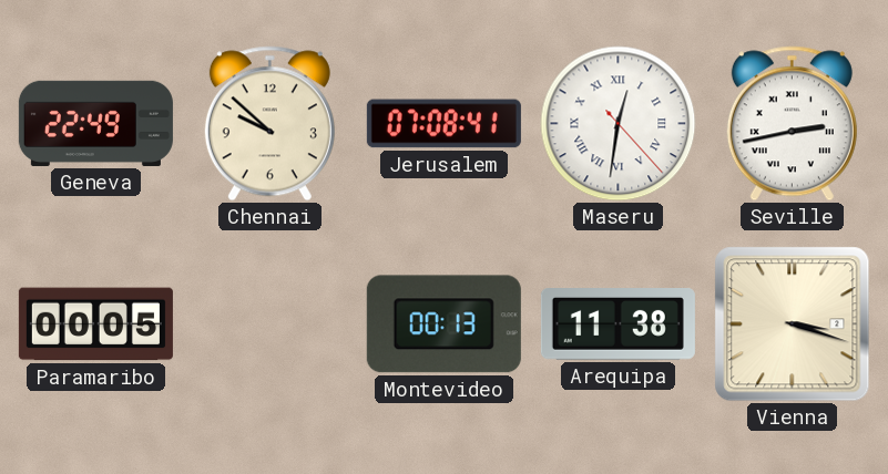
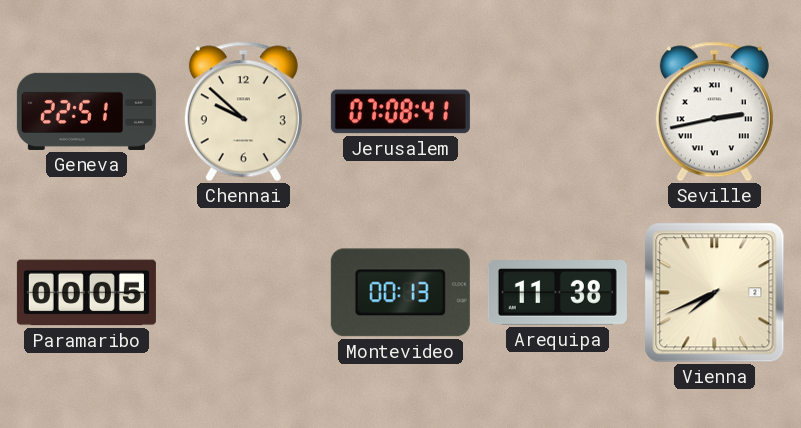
Geneva: 22:49 -> 22:51 (86, 111)
Maseru: 12:31 -> none (619, 124)
Vienna: 3:18 -> 7:41 (715, 293)
